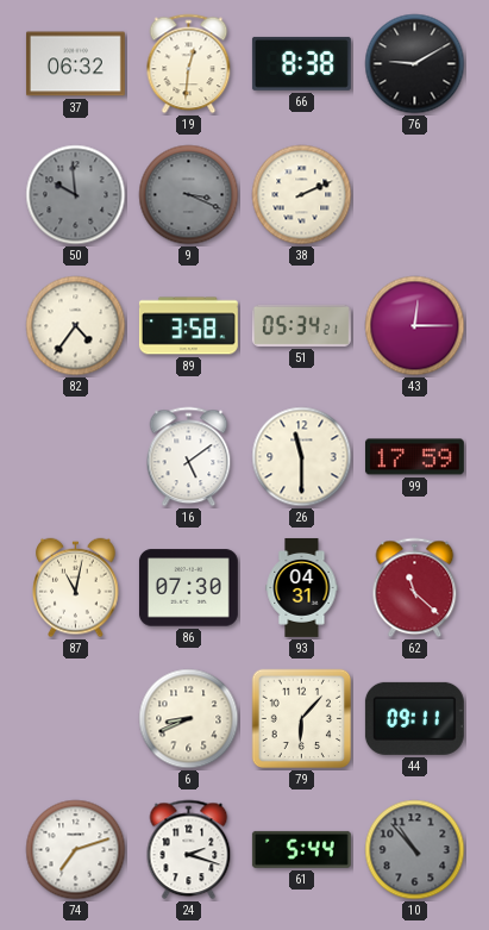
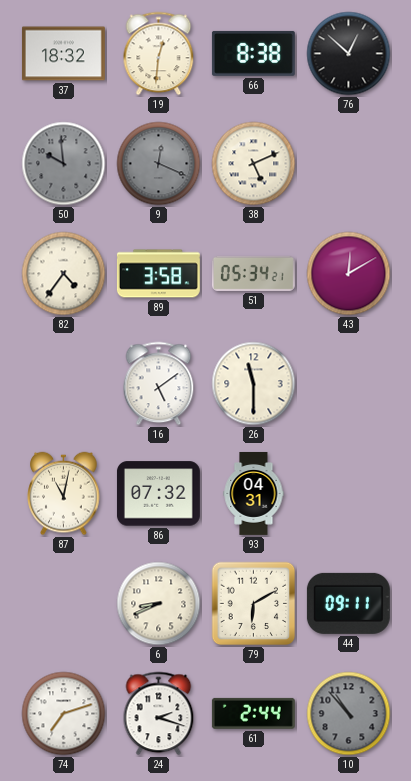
37: 06:32 -> 18:32 (63, 54)
76: 9:10 -> 12:52 (349, 54)
9: 3:19 -> 12:19 (159, 164)
38: 2:11 -> 5:11 (254, 164)
43: 12:15 -> 12:10 (349, 274)
99: 17:59 -> none (414, 457)
86: 07:30 -> 07:32 (158, 494)
62: 11:22 -> none (415, 588)
79: 6:07 -> 6:10 (254, 604)
61: 5:44 -> 2:44 (253, 713)
